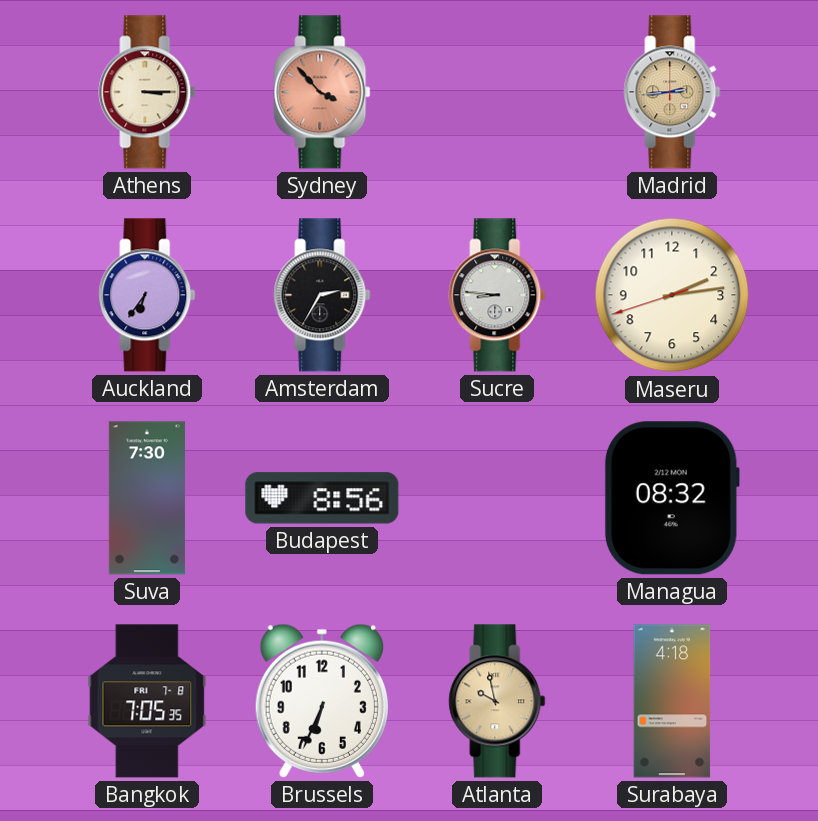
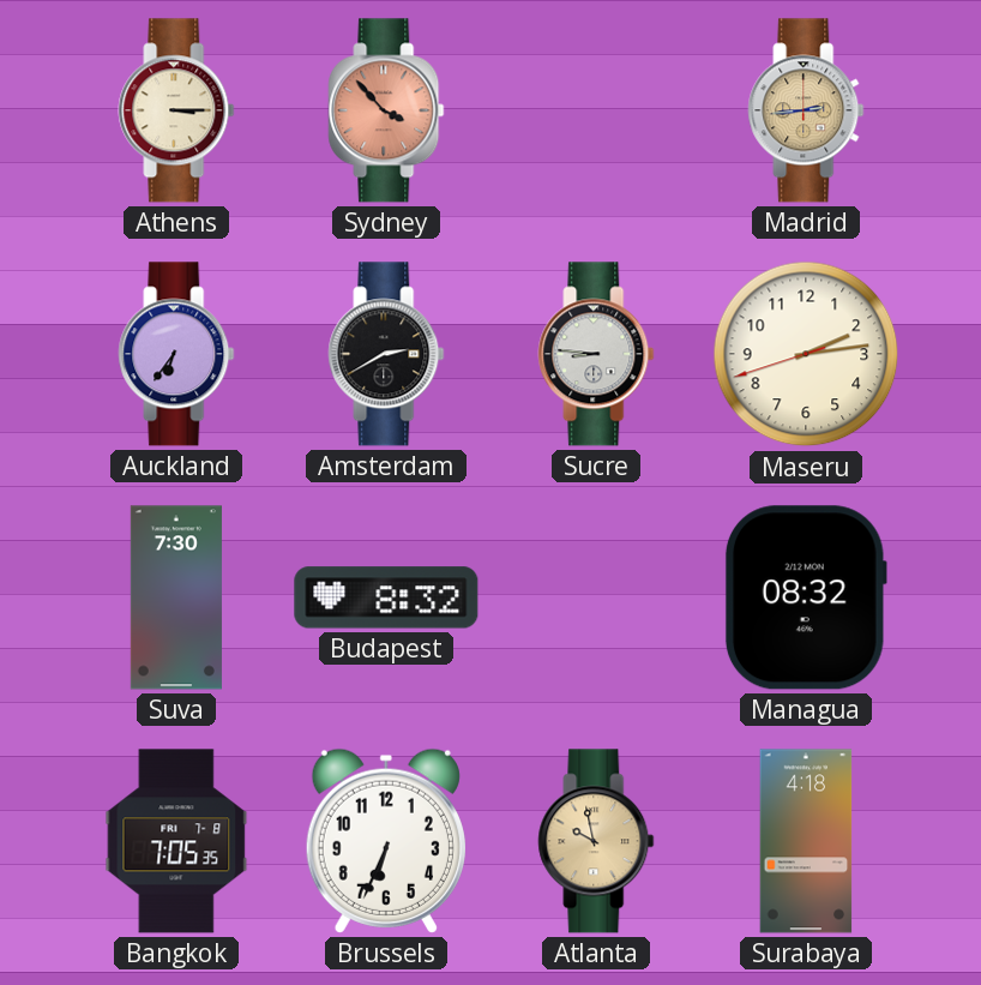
Amsterdam: 2:35 -> 2:40 (386, 354)
Budapest: 8:56 -> 8:32 (386, 597)
